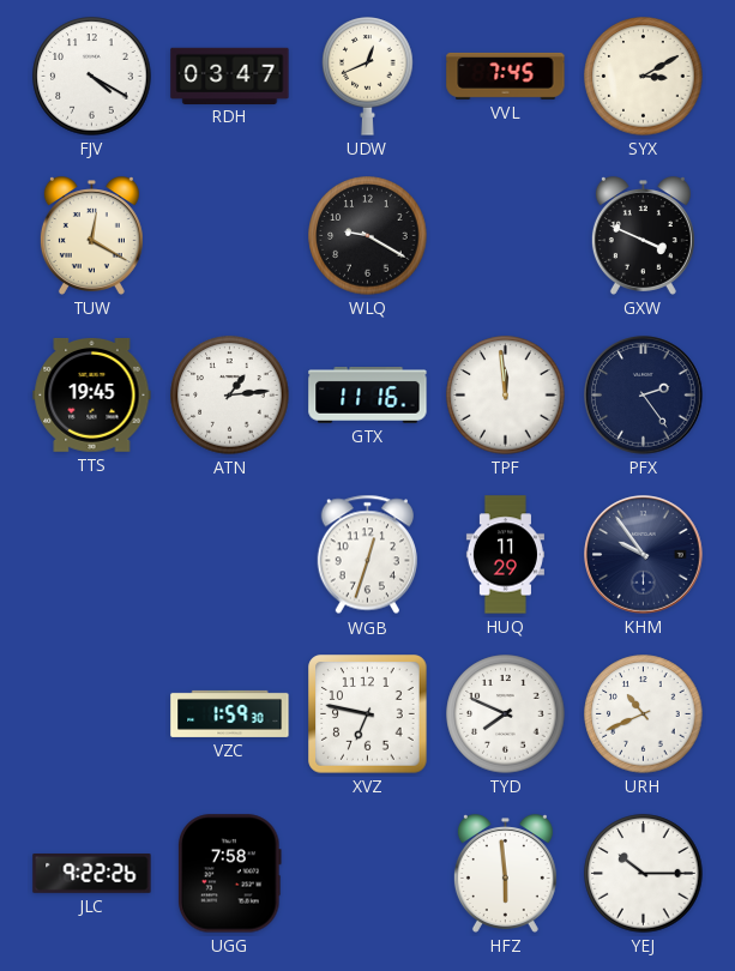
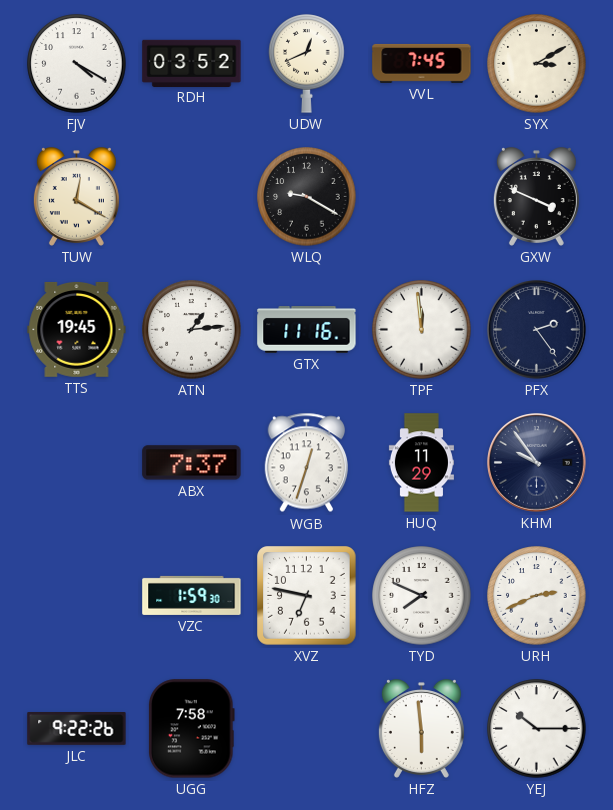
RDH: 03:47 -> 03:52 (192, 63)
ABX: none -> 7:37 (192, 463)
URH: 10:41 -> 2:41 (537, 596)
